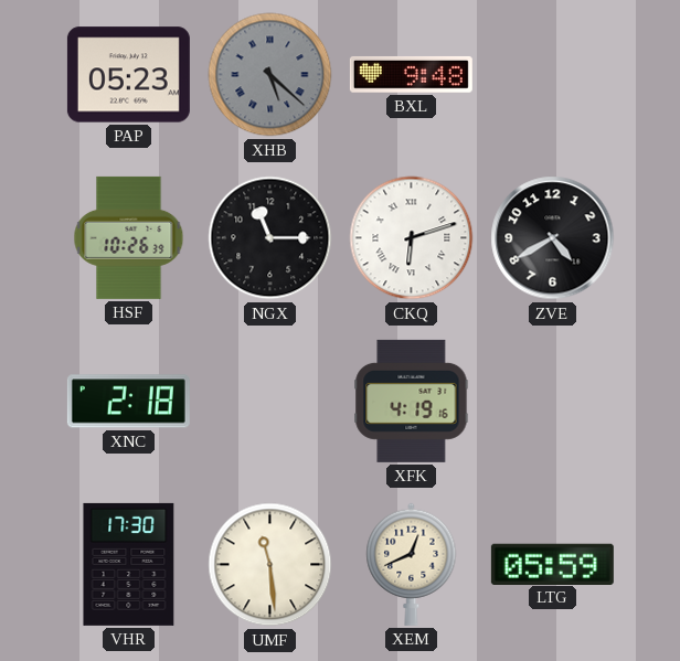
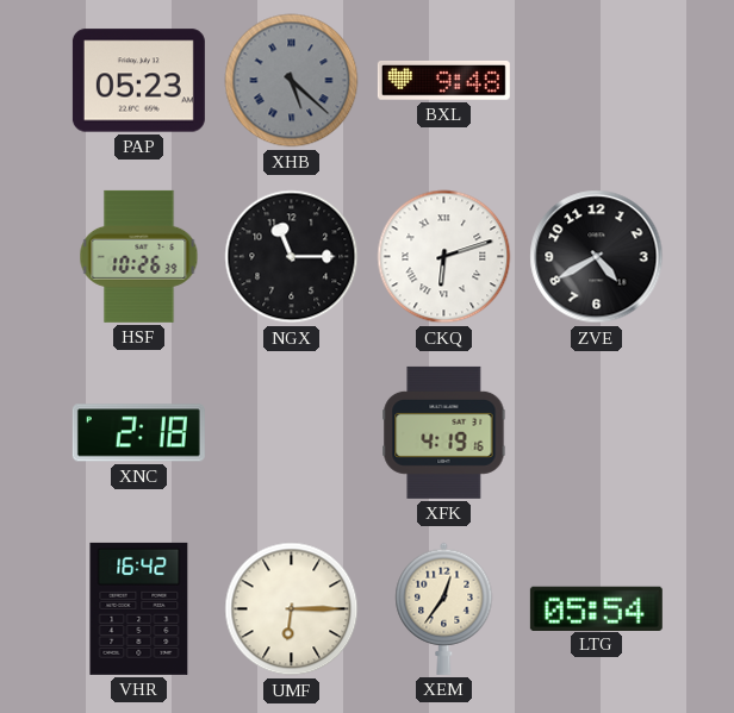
VHR: 17:30 -> 16:42 (139, 608)
UMF: 11:29 -> 6:15 (292, 609)
XEM: 12:41 -> 12:36 (444, 608)
LTG: 05:59 -> 05:54 (596, 608)
